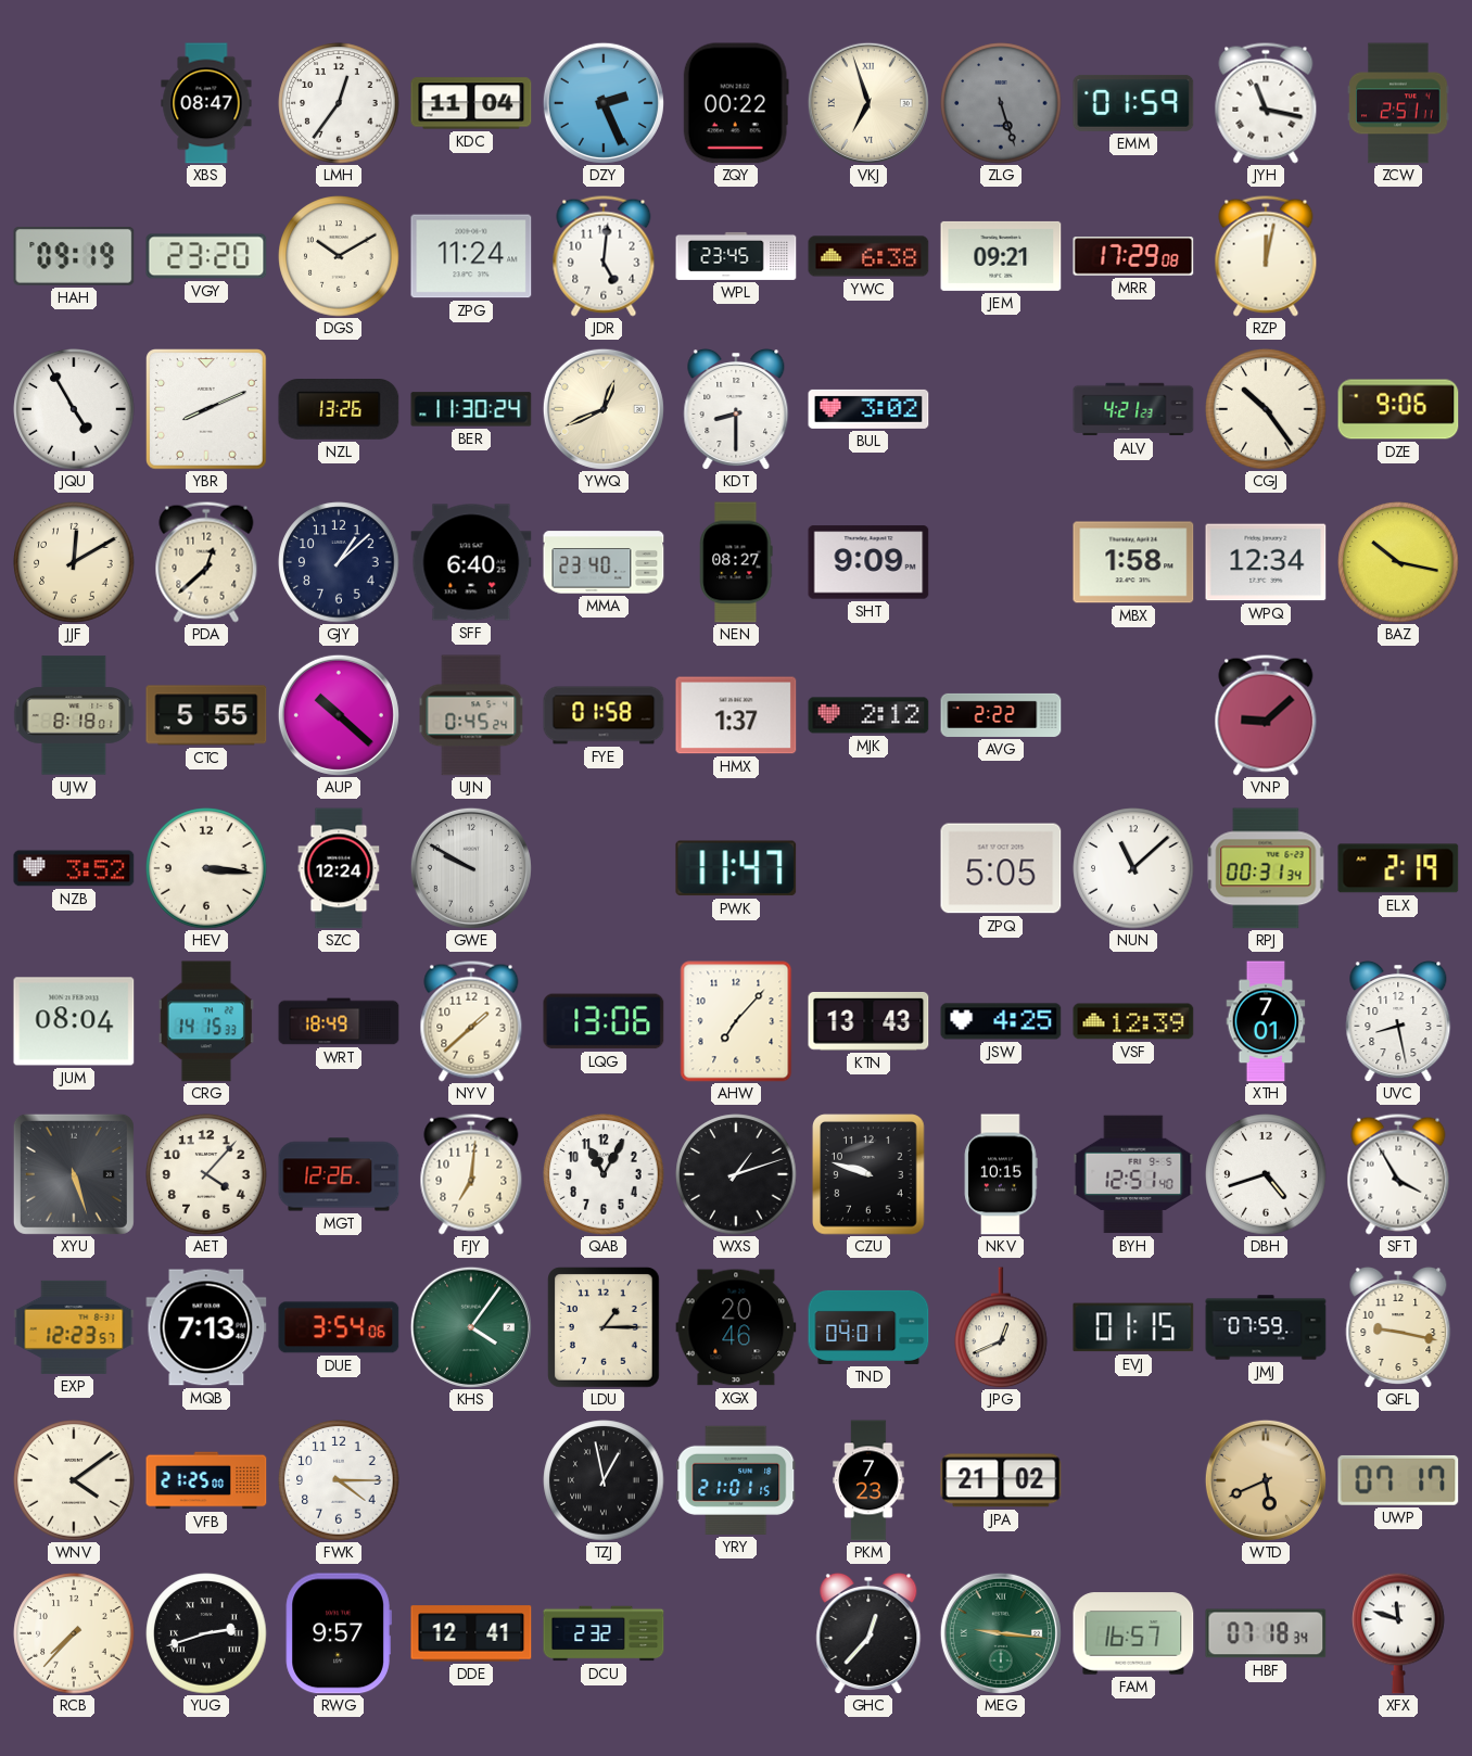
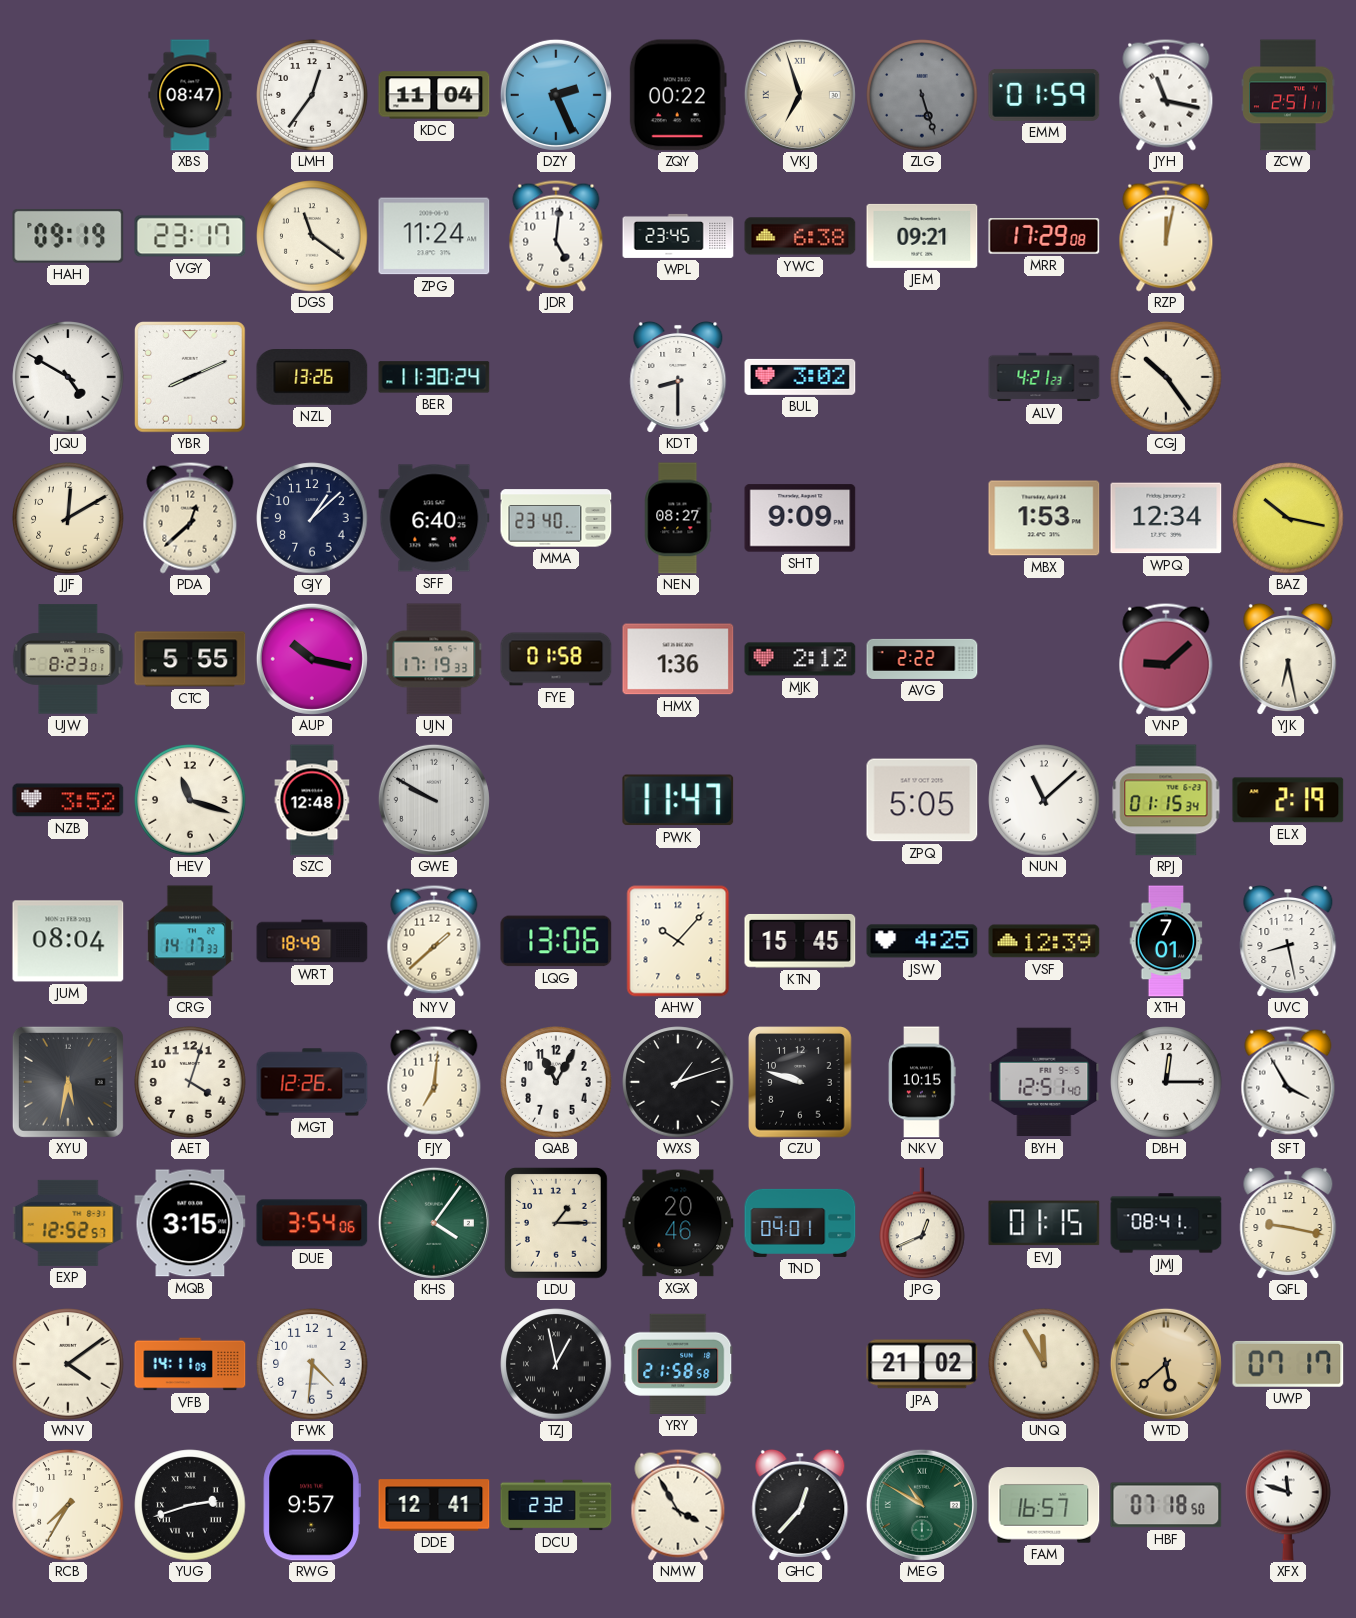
VGY: 23:20 -> 23:17 (190, 236)
DGS: 10:10 -> 11:21 (312, 236)
JQU: 4:55 -> 4:50 (68, 377)
YWQ: 12:41 -> none (604, 409)
DZE: 9:06 -> none (1398, 409)
MBX: 1:58 -> 1:53 (1044, 518)
UJW: 8:18 -> 8:23 (68, 659)
AUP: 10:22 -> 10:17 (312, 659)
UJN: 0:45 -> 17:19 (434, 659)
HMX: 1:37 -> 1:36 (678, 659)
YJK: none -> 6:28 (1288, 659)
HEV: 3:16 -> 11:18 (190, 800)
SZC: 12:24 -> 12:48 (312, 800)
RPJ: 00:31 -> 01:15 (1166, 800)
CRG: 14:15 -> 14:17 (190, 941)
AHW: 7:07 -> 10:07 (678, 941)
KTN: 13:43 -> 15:45 (800, 941)
XYU: 5:27 -> 5:32 (68, 1082)
AET: 4:07 -> 4:03 (190, 1082)
DBH: 4:42 -> 12:15 (1166, 1082)
EXP: 12:23 -> 12:52 (68, 1223)
MQB: 7:13 -> 3:15 (190, 1223)
JMJ: 07:59 -> 08:41 (1166, 1223)
VFB: 21:25 -> 14:11 (190, 1364)
FWK: 4:15 -> 4:31 (312, 1364)
YRY: 21:01 -> 21:58 (678, 1364)
PKM: 7:23 -> none (868, 1480)
UNQ: none -> 11:55 (1044, 1364)
WTD: 5:41 -> 5:38 (1166, 1364)
RCB: 7:37 -> 7:35 (68, 1505)
NMW: none -> 3:55 (678, 1505)
MEG: 9:16 -> 10:50 (922, 1505)
HBF: 07:18:34 -> 07:18:50 (1166, 1505)
